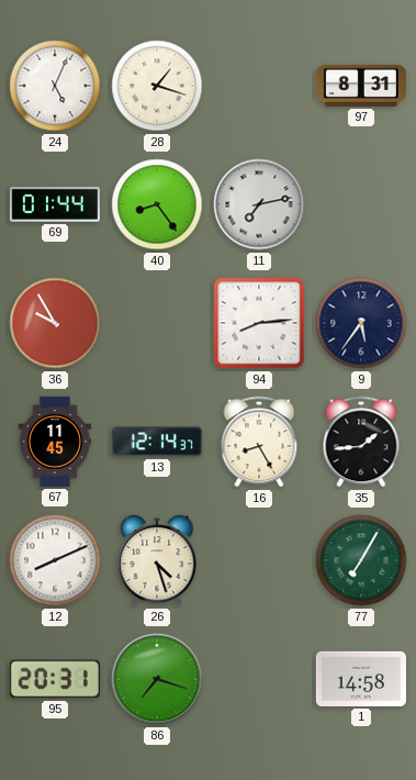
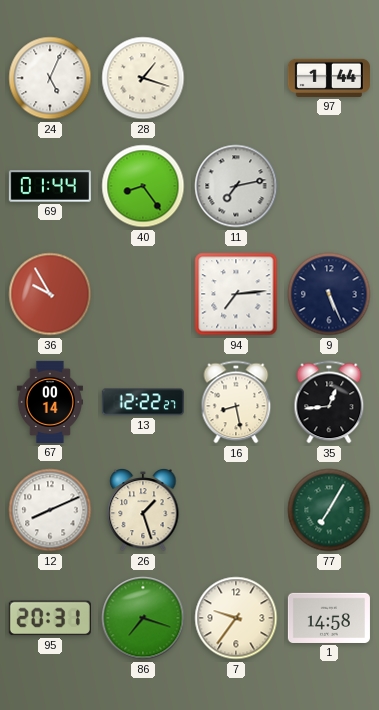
97: 8:31 -> 1:44 (329, 78)
94: 8:14 -> 7:14 (236, 294)
9: 5:36 -> 5:26 (329, 294)
67: 11:45 -> 00:14 (50, 402)
13: 12:14 -> 12:22 (143, 402)
16: 8:25 -> 8:28 (236, 402)
35: 1:44 -> 12:44 (329, 402)
26: 4:27 -> 1:27 (143, 510)
7: none -> 9:36 (236, 618)
